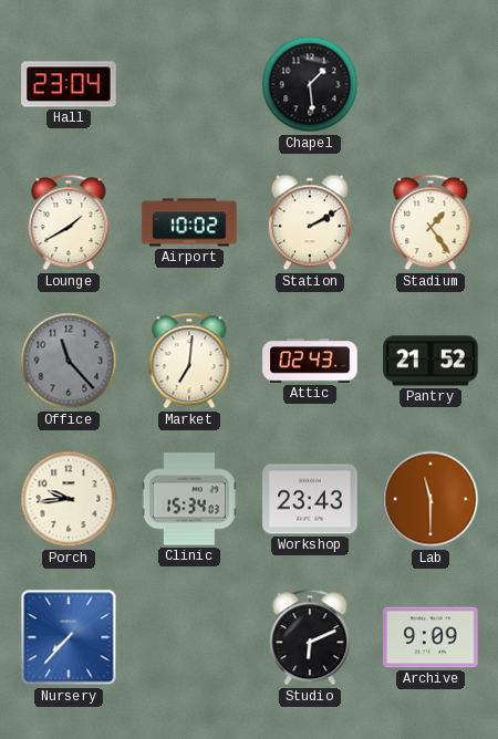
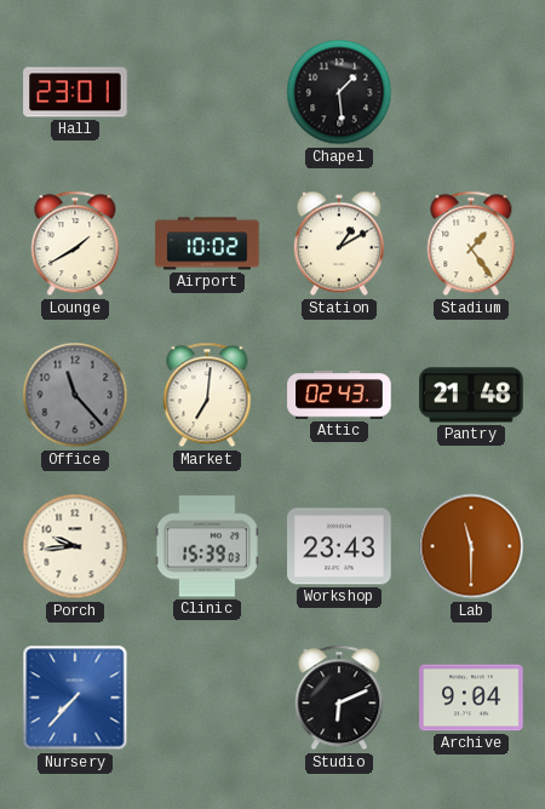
Hall: 23:04 -> 23:01 (75, 92)
Station: 2:10 -> 1:10 (339, 243)
Pantry: 21:52 -> 21:48 (471, 395)
Clinic: 15:34 -> 15:39 (207, 546)
Archive: 9:09 -> 9:04 (471, 698)
